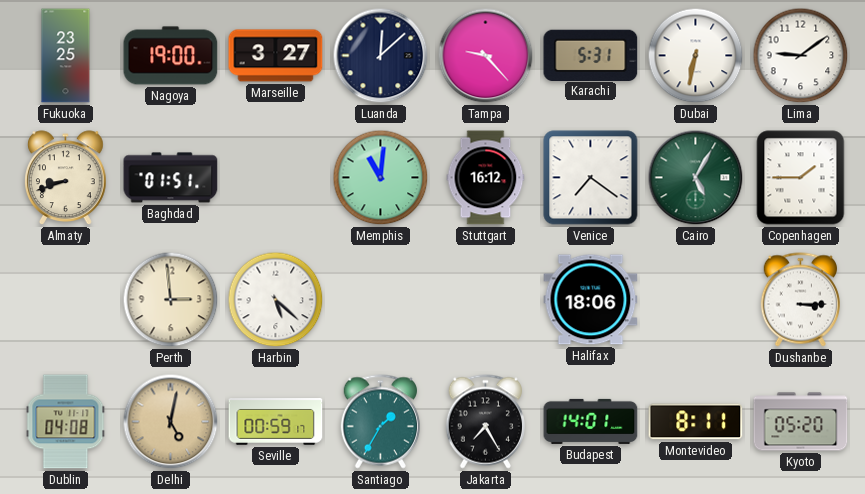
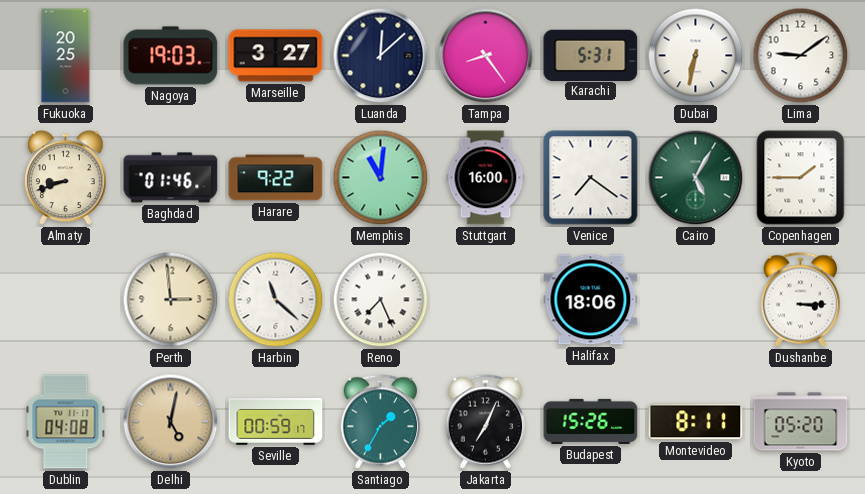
Fukuoka: 23:25 -> 20:25 (66, 56)
Nagoya: 19:00 -> 19:03 (171, 56)
Tampa: 9:23 -> 8:24 (486, 56)
Baghdad: 01:51 -> 01:46 (171, 178)
Harare: none -> 9:22 (276, 178)
Stuttgart: 16:12 -> 16:00 (486, 178)
Harbin: 5:22 -> 11:22 (276, 300)
Reno: none -> 7:26 (381, 300)
Jakarta: 7:25 -> 7:04 (485, 422)
Budapest: 14:01 -> 15:26 (591, 421)
